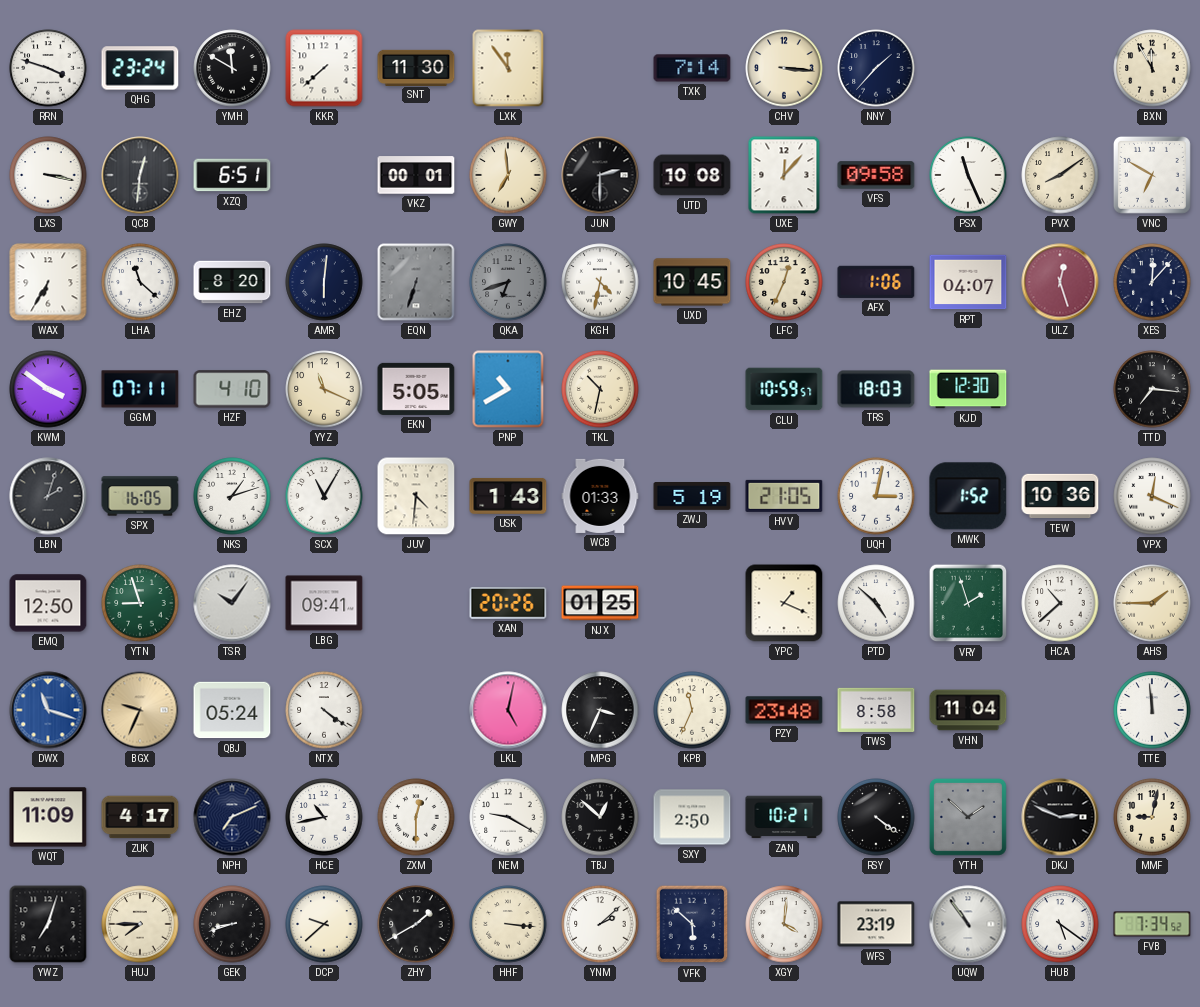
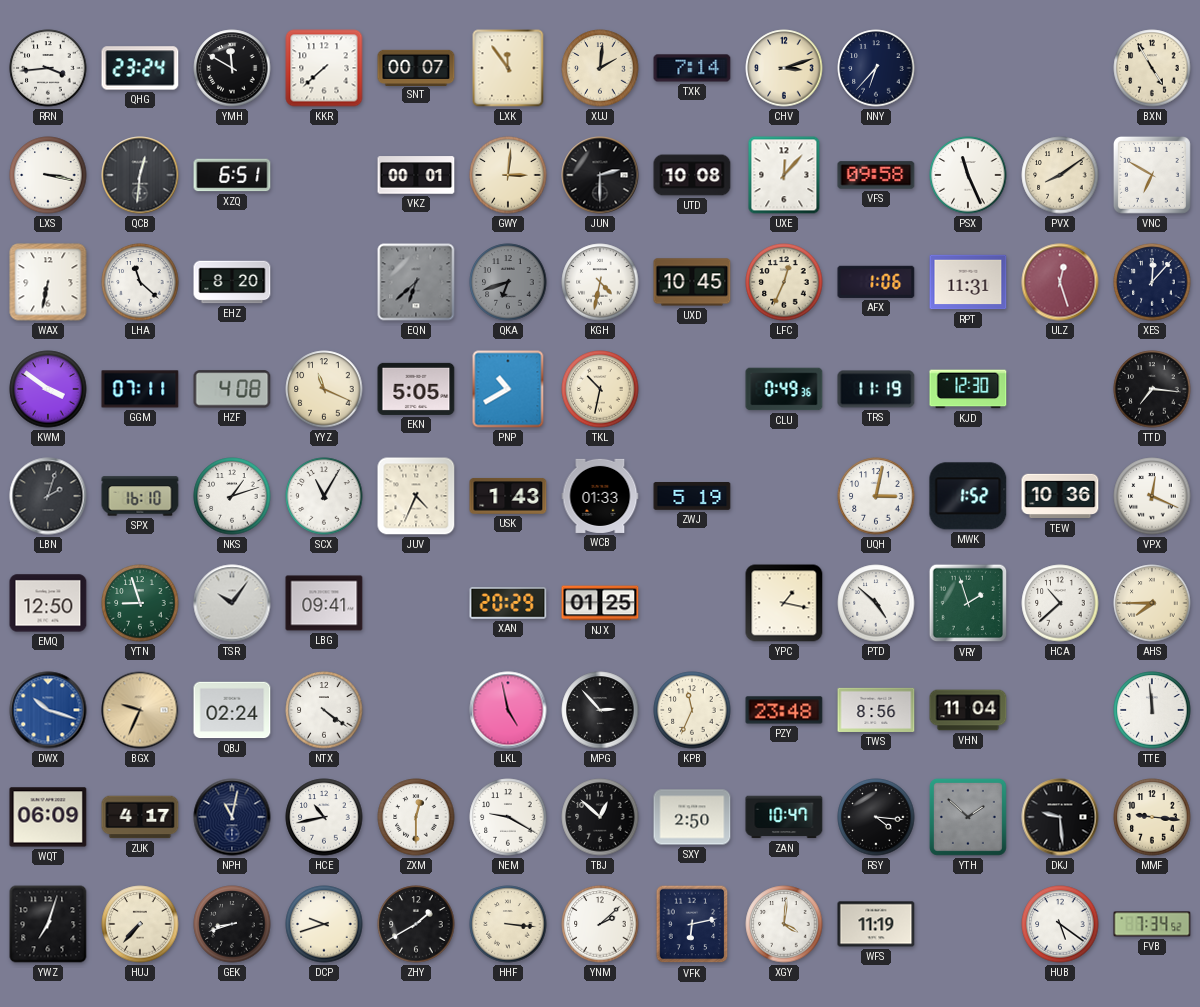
RRN: 3:48 -> 3:44 (48, 68)
SNT: 11:30 -> 00:07 (416, 67)
XUJ: none -> 2:01 (600, 68)
CHV: 3:16 -> 3:12 (784, 68)
NNY: 1:37 -> 6:37 (876, 68)
BXN: 11:55 -> 4:55 (1152, 68)
GWY: 6:59 -> 3:01 (508, 175)
WAX: 6:35 -> 6:32 (48, 282)
AMR: 6:01 -> none (324, 282)
EQN: 6:33 -> 6:38 (416, 282)
RPT: 04:07 -> 11:31 (968, 282)
HZF: 4:10 -> 4:08 (232, 389)
CLU: 10:59 -> 0:49 (784, 389)
TRS: 18:03 -> 11:19 (876, 389)
SPX: 16:05 -> 16:10 (140, 496)
JUV: 4:31 -> 4:34 (416, 496)
HVV: 21:05 -> none (784, 496)
XAN: 20:26 -> 20:29 (508, 604)
YPC: 1:19 -> 1:17 (784, 603)
AHS: 1:45 -> 7:45 (1152, 603)
DWX: 11:18 -> 10:18 (48, 710)
QBJ: 05:24 -> 02:24 (232, 710)
LKL: 5:02 -> 4:58 (508, 710)
MPG: 3:34 -> 2:53 (600, 710)
TWS: 8:58 -> 8:56 (876, 710)
WQT: 11:09 -> 06:09 (48, 817)
NPH: 7:11 -> 11:02 (232, 817)
ZAN: 10:21 -> 10:47 (784, 817)
RSY: 4:21 -> 4:16 (876, 817)
DKJ: 2:49 -> 9:29 (1060, 817)
MMF: 9:02 -> 9:16 (1152, 817)
HUJ: 7:45 -> 7:37 (140, 924)
DCP: 9:38 -> 9:42 (324, 924)
VFK: 5:52 -> 6:13 (692, 924)
WFS: 23:19 -> 11:19 (876, 924)
UQW: 10:54 -> none (968, 924)
